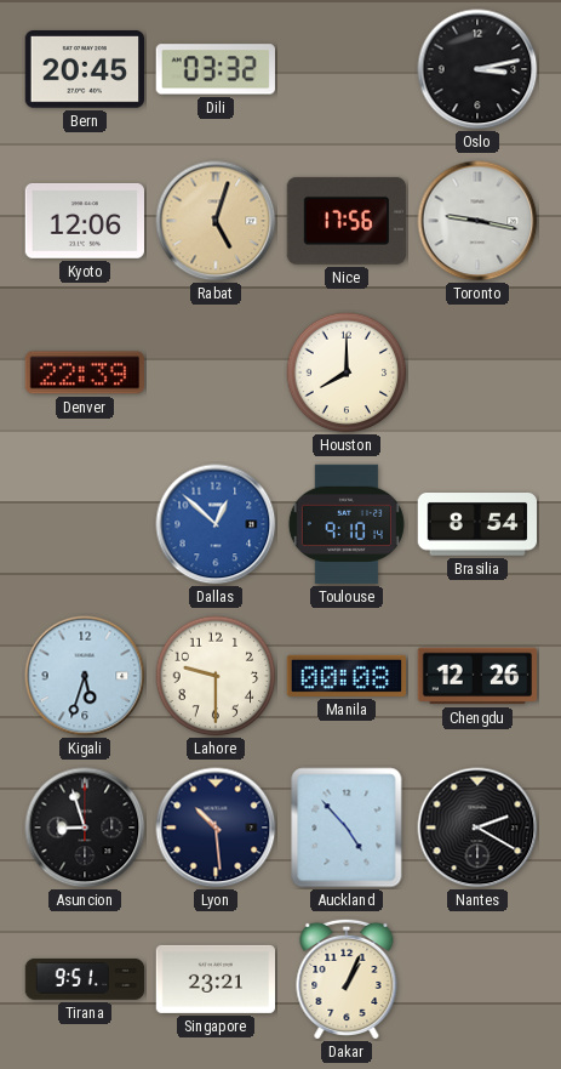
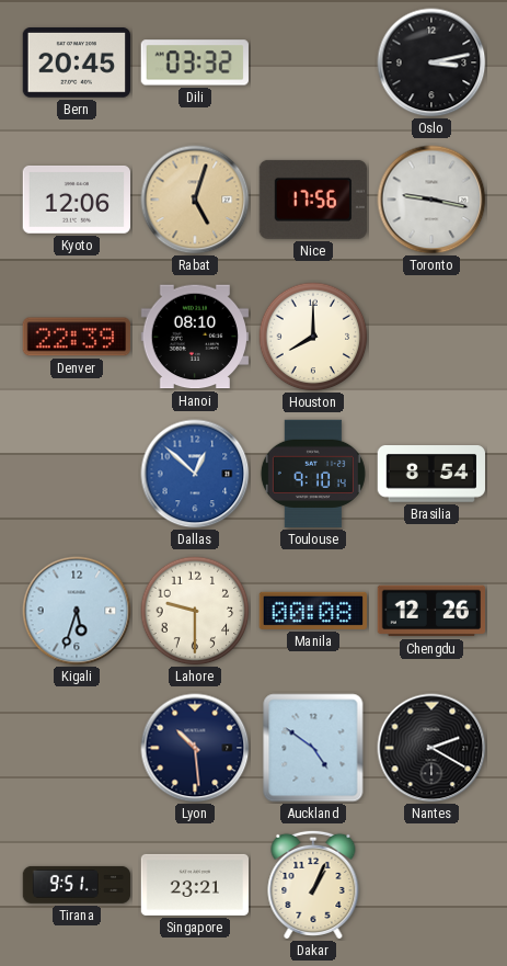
Hanoi: none -> 08:10 (194, 337)
Asuncion: 8:57 -> none (85, 828)
Auckland: 4:53 -> 4:51 (313, 748)
